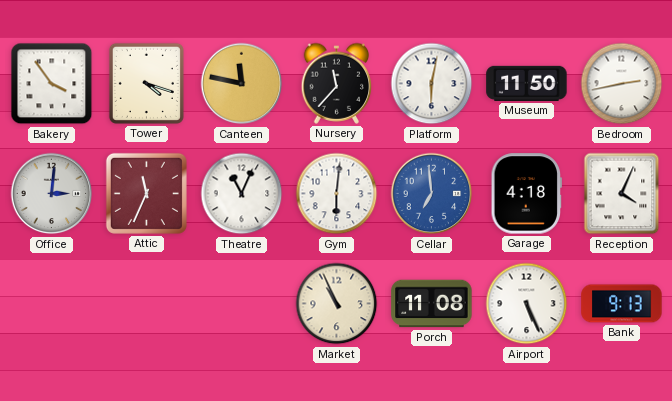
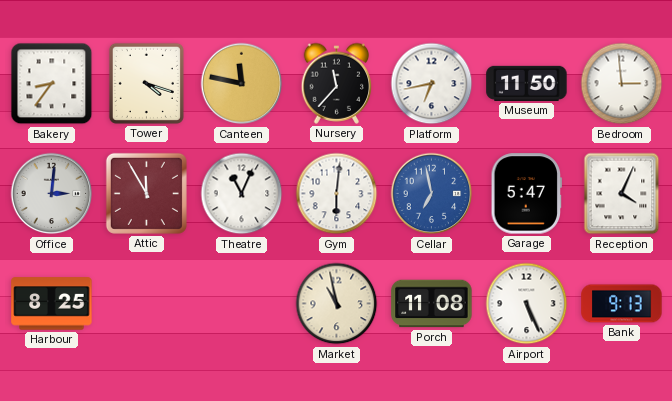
Bakery: 3:54 -> 8:36 (52, 84)
Platform: 6:02 -> 6:43 (432, 84)
Bedroom: 2:43 -> 2:59 (622, 84)
Attic: 11:34 -> 11:55 (146, 193)
Cellar: 6:59 -> 6:58 (432, 194)
Garage: 4:18 -> 5:47 (526, 194)
Harbour: none -> 8:25 (52, 304)
Market: 10:56 -> 10:58 (337, 304)
